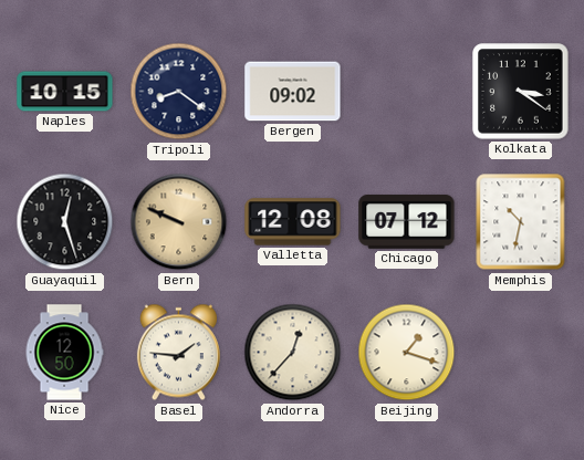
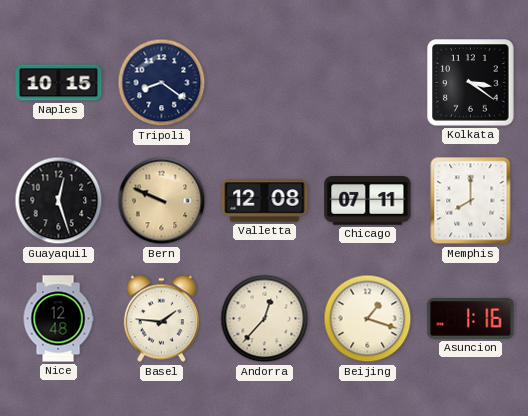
Bergen: 09:02 -> none (293, 92)
Chicago: 07:12 -> 07:11 (368, 201)
Memphis: 10:32 -> 8:00 (471, 201)
Nice: 12:50 -> 12:48 (58, 319)
Asuncion: none -> 1:16 (471, 319)
